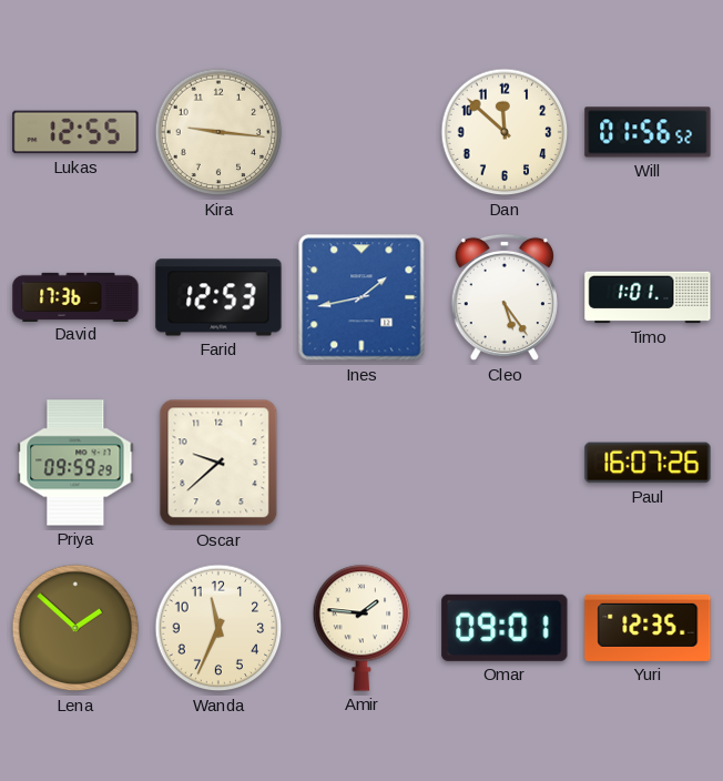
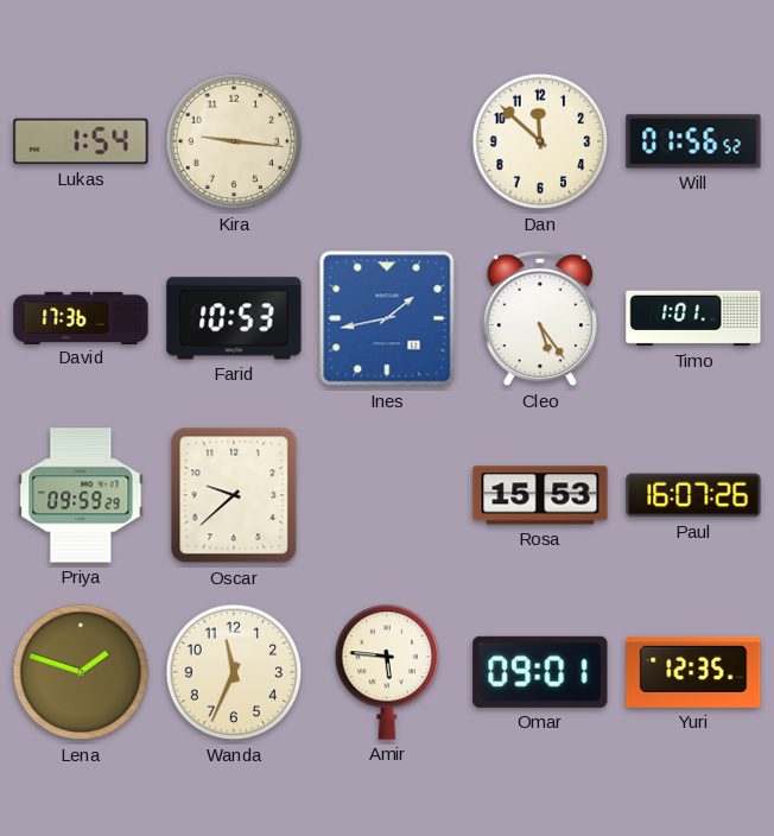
Lukas: 12:55 -> 1:54 (81, 141)
Farid: 12:53 -> 10:53 (234, 318)
Rosa: none -> 15:53 (540, 495)
Lena: 1:52 -> 1:48 (81, 672)
Amir: 1:46 -> 5:46 (387, 672)
